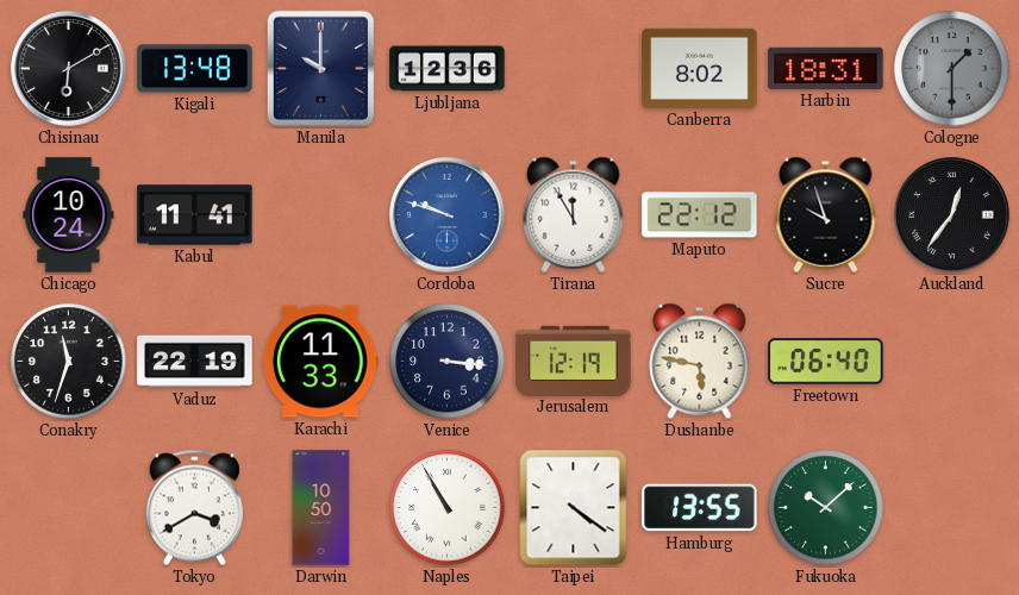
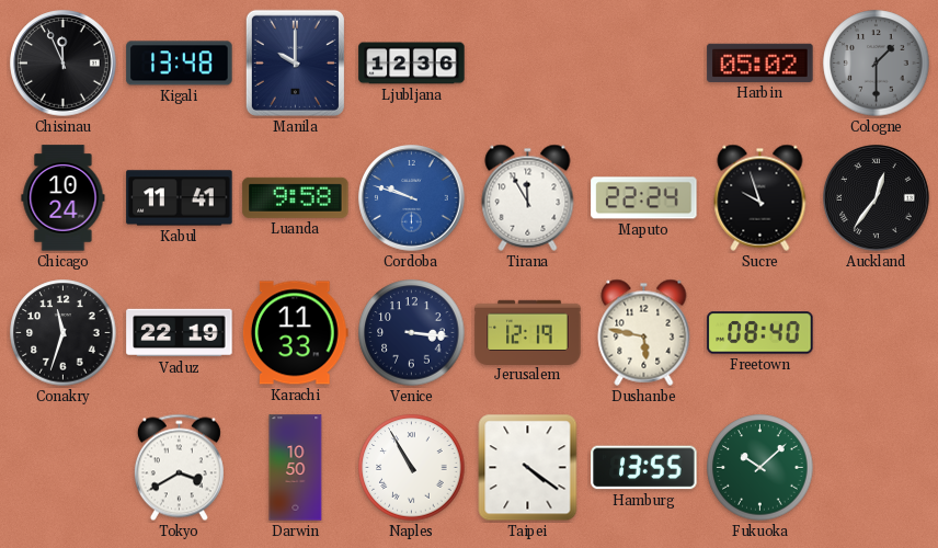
Chisinau: 6:10 -> 11:56 (64, 64)
Canberra: 8:02 -> none (700, 68)
Harbin: 18:31 -> 05:02 (760, 62)
Luanda: none -> 9:58 (296, 197)
Maputo: 22:12 -> 22:24 (644, 198)
Freetown: 06:40 -> 08:40 (760, 333)
